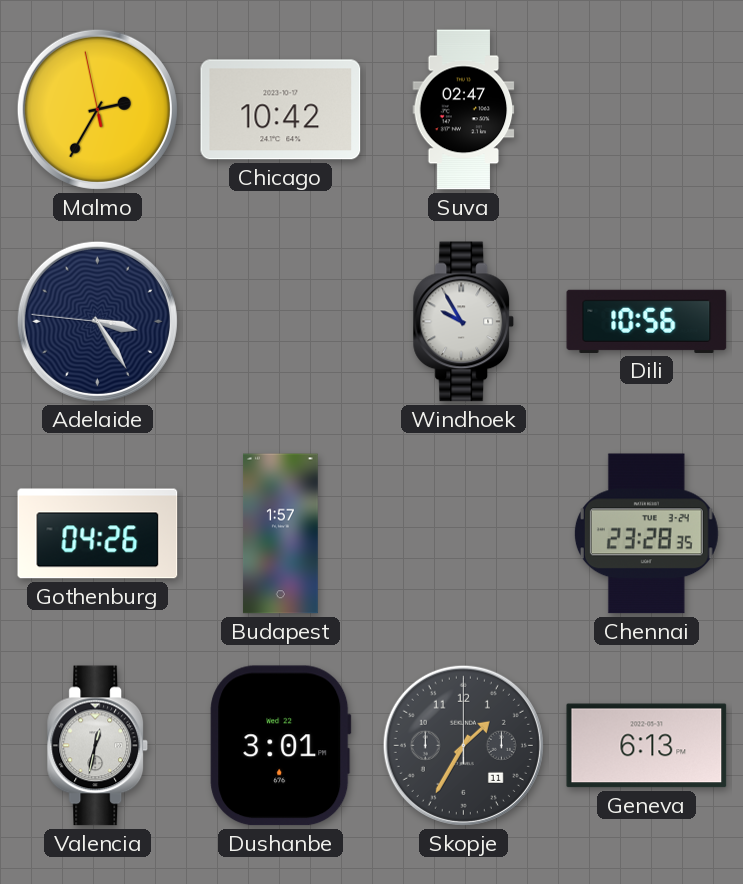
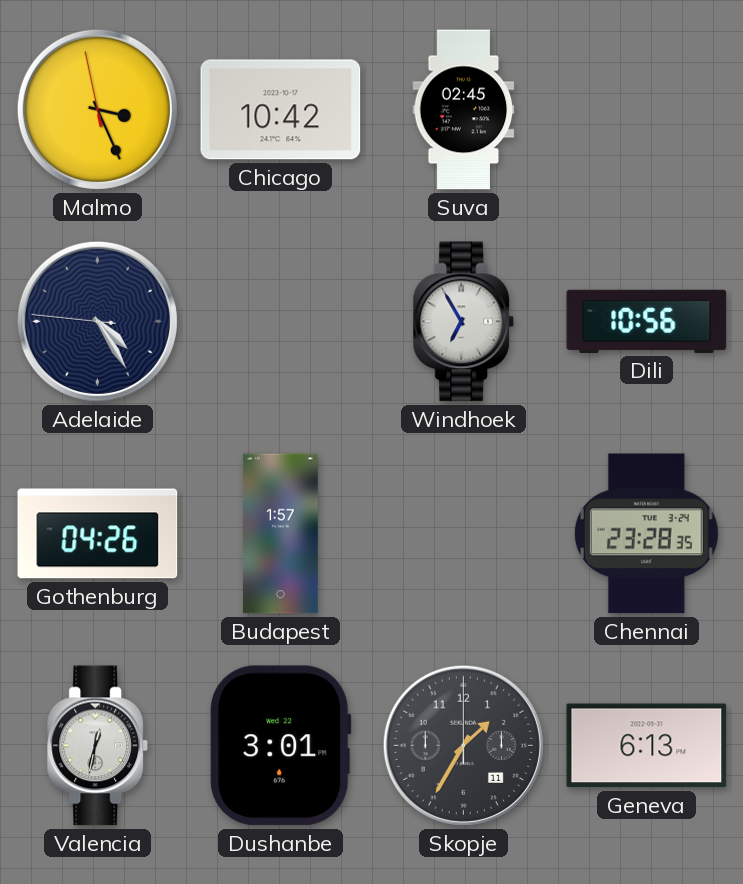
Malmo: 2:34 -> 3:25 (97, 109)
Suva: 02:47 -> 02:45 (464, 110)
Adelaide: 3:24 -> 4:24 (97, 321)
Windhoek: 9:55 -> 6:55 (464, 322)
